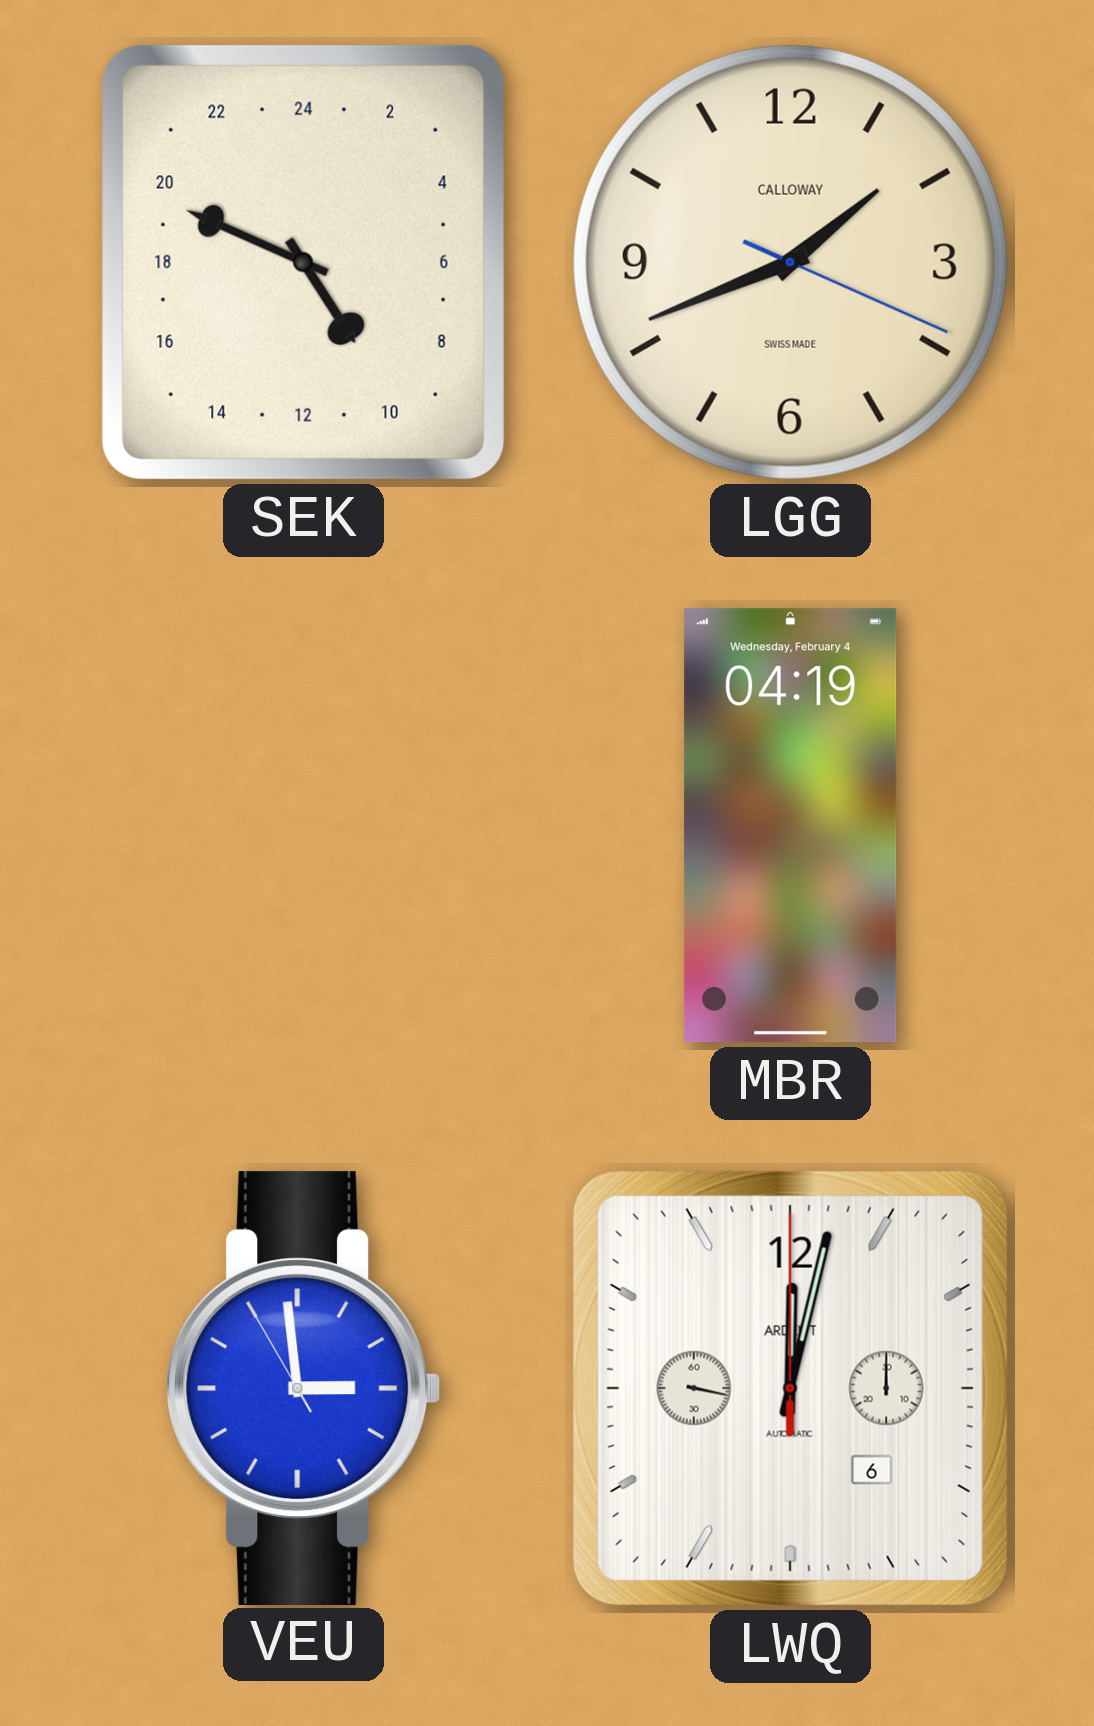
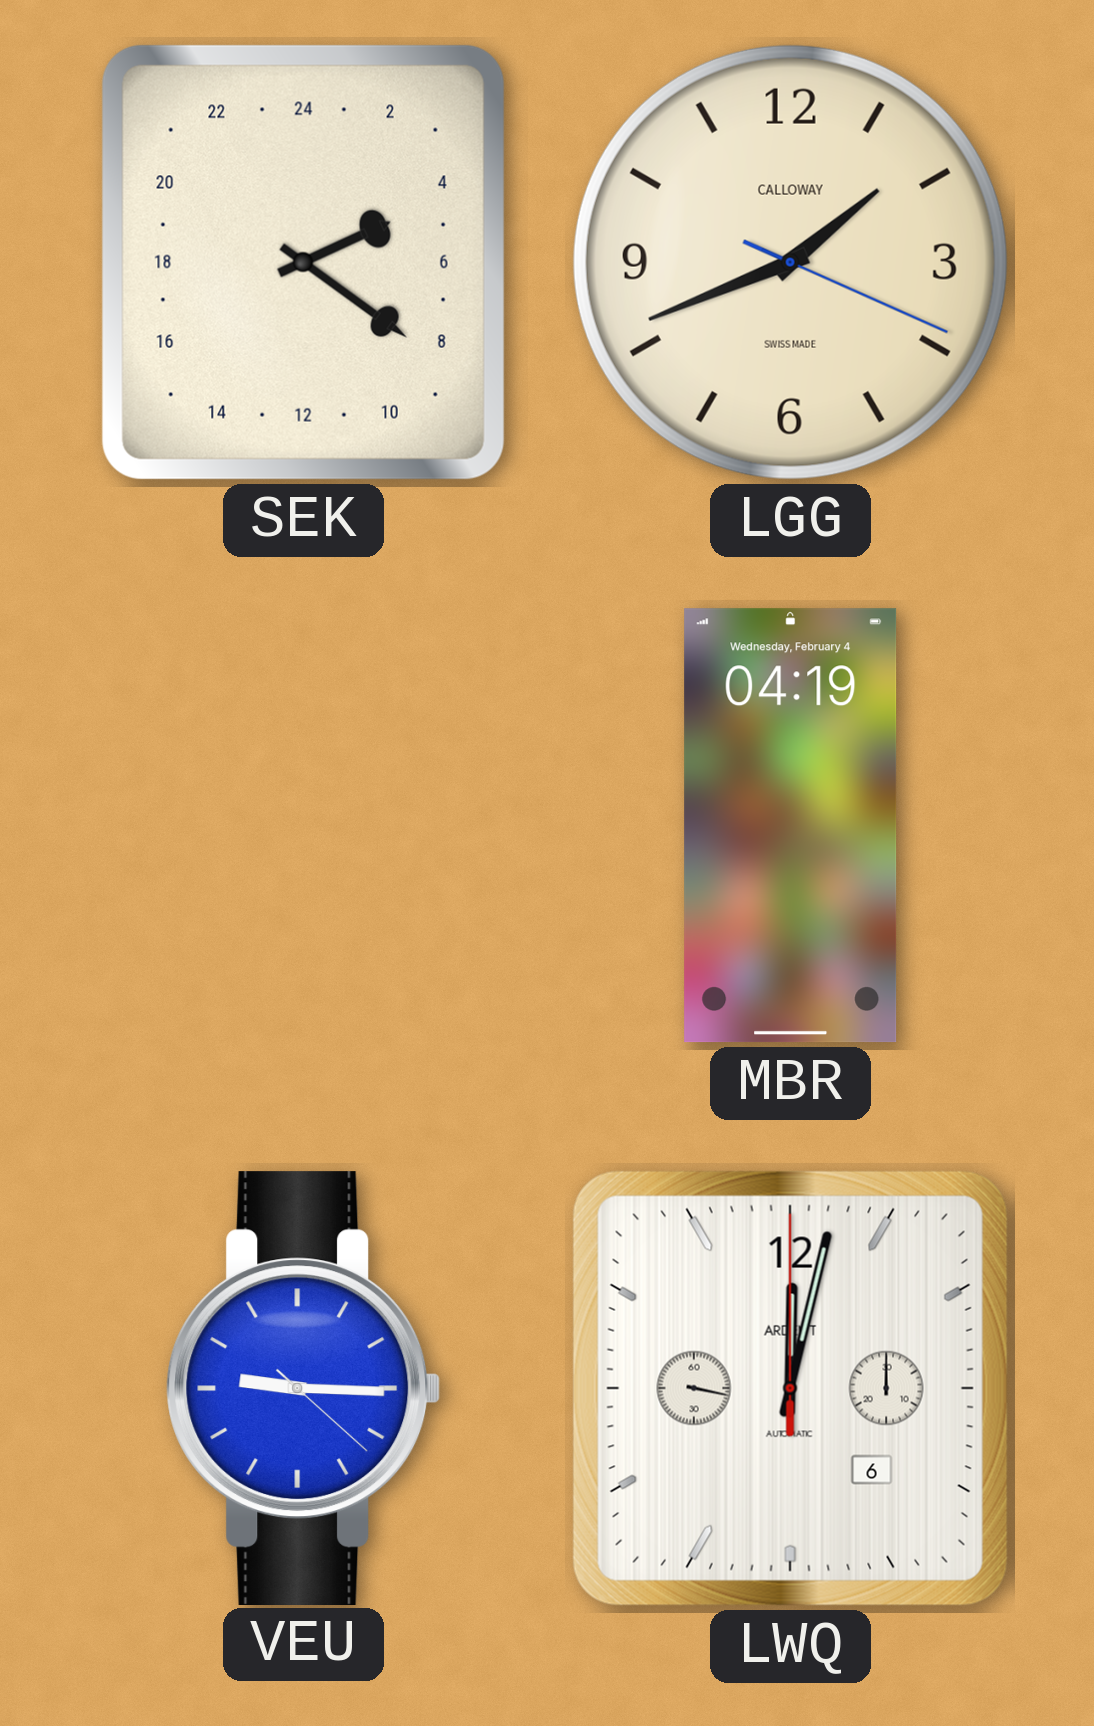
SEK: 9:49 -> 4:21 (303, 262)
VEU: 2:58 -> 9:15 (304, 1388)
